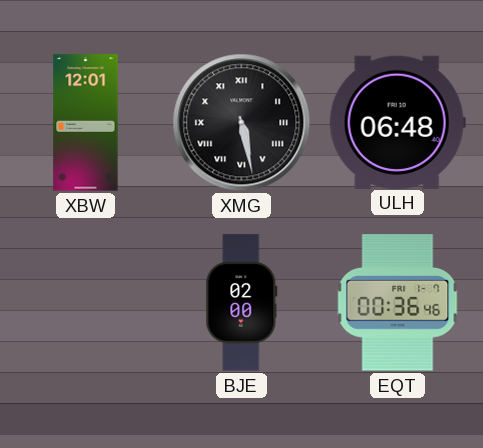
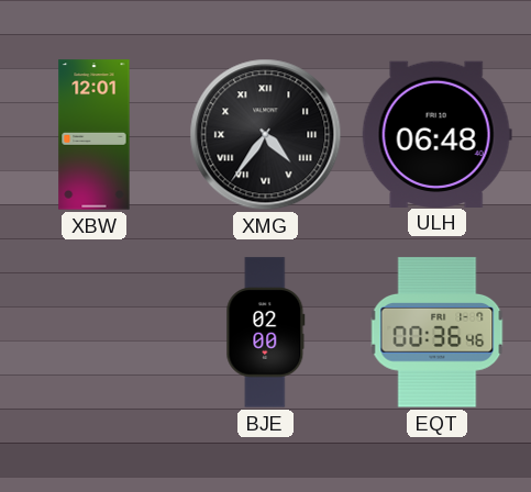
XMG: 5:28 -> 4:36 (266, 135)
